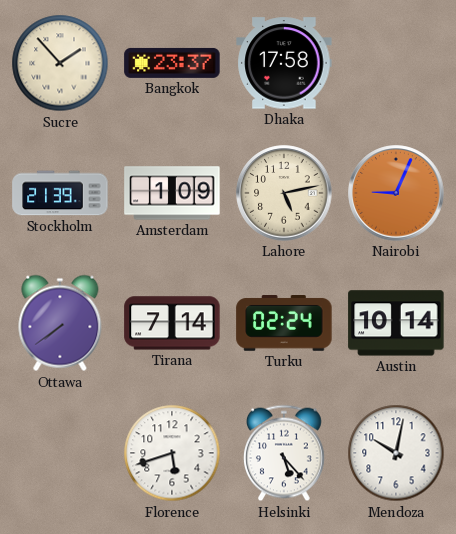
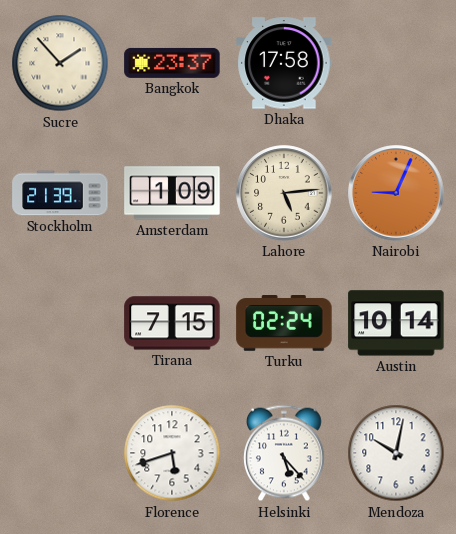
Lahore: 5:13 -> 5:14 (284, 193)
Ottawa: 7:39 -> none (60, 323)
Tirana: 7:14 -> 7:15 (172, 323)
